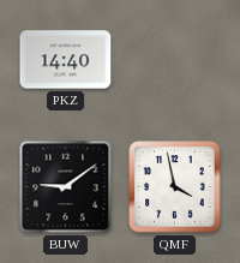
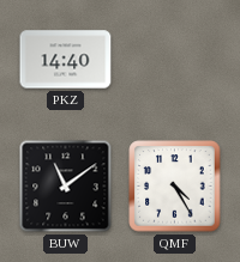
BUW: 9:09 -> 11:09 (66, 187)
QMF: 3:58 -> 4:25 (175, 187)
